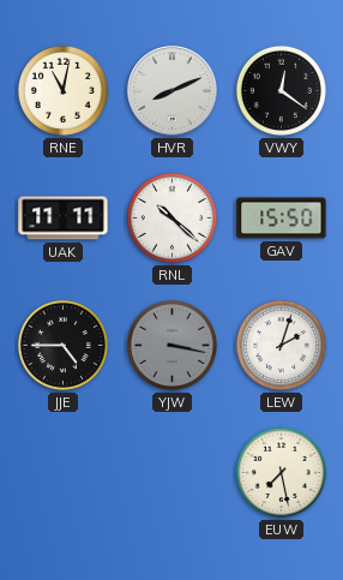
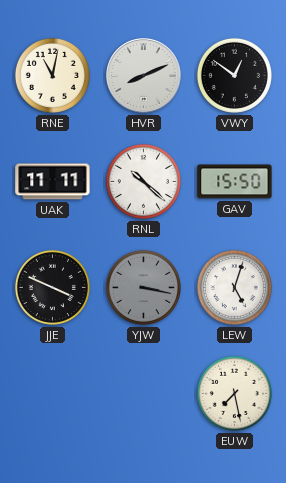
VWY: 12:21 -> 12:51 (234, 75)
JJE: 4:45 -> 3:49 (52, 287)
LEW: 2:03 -> 5:03 (234, 287)
